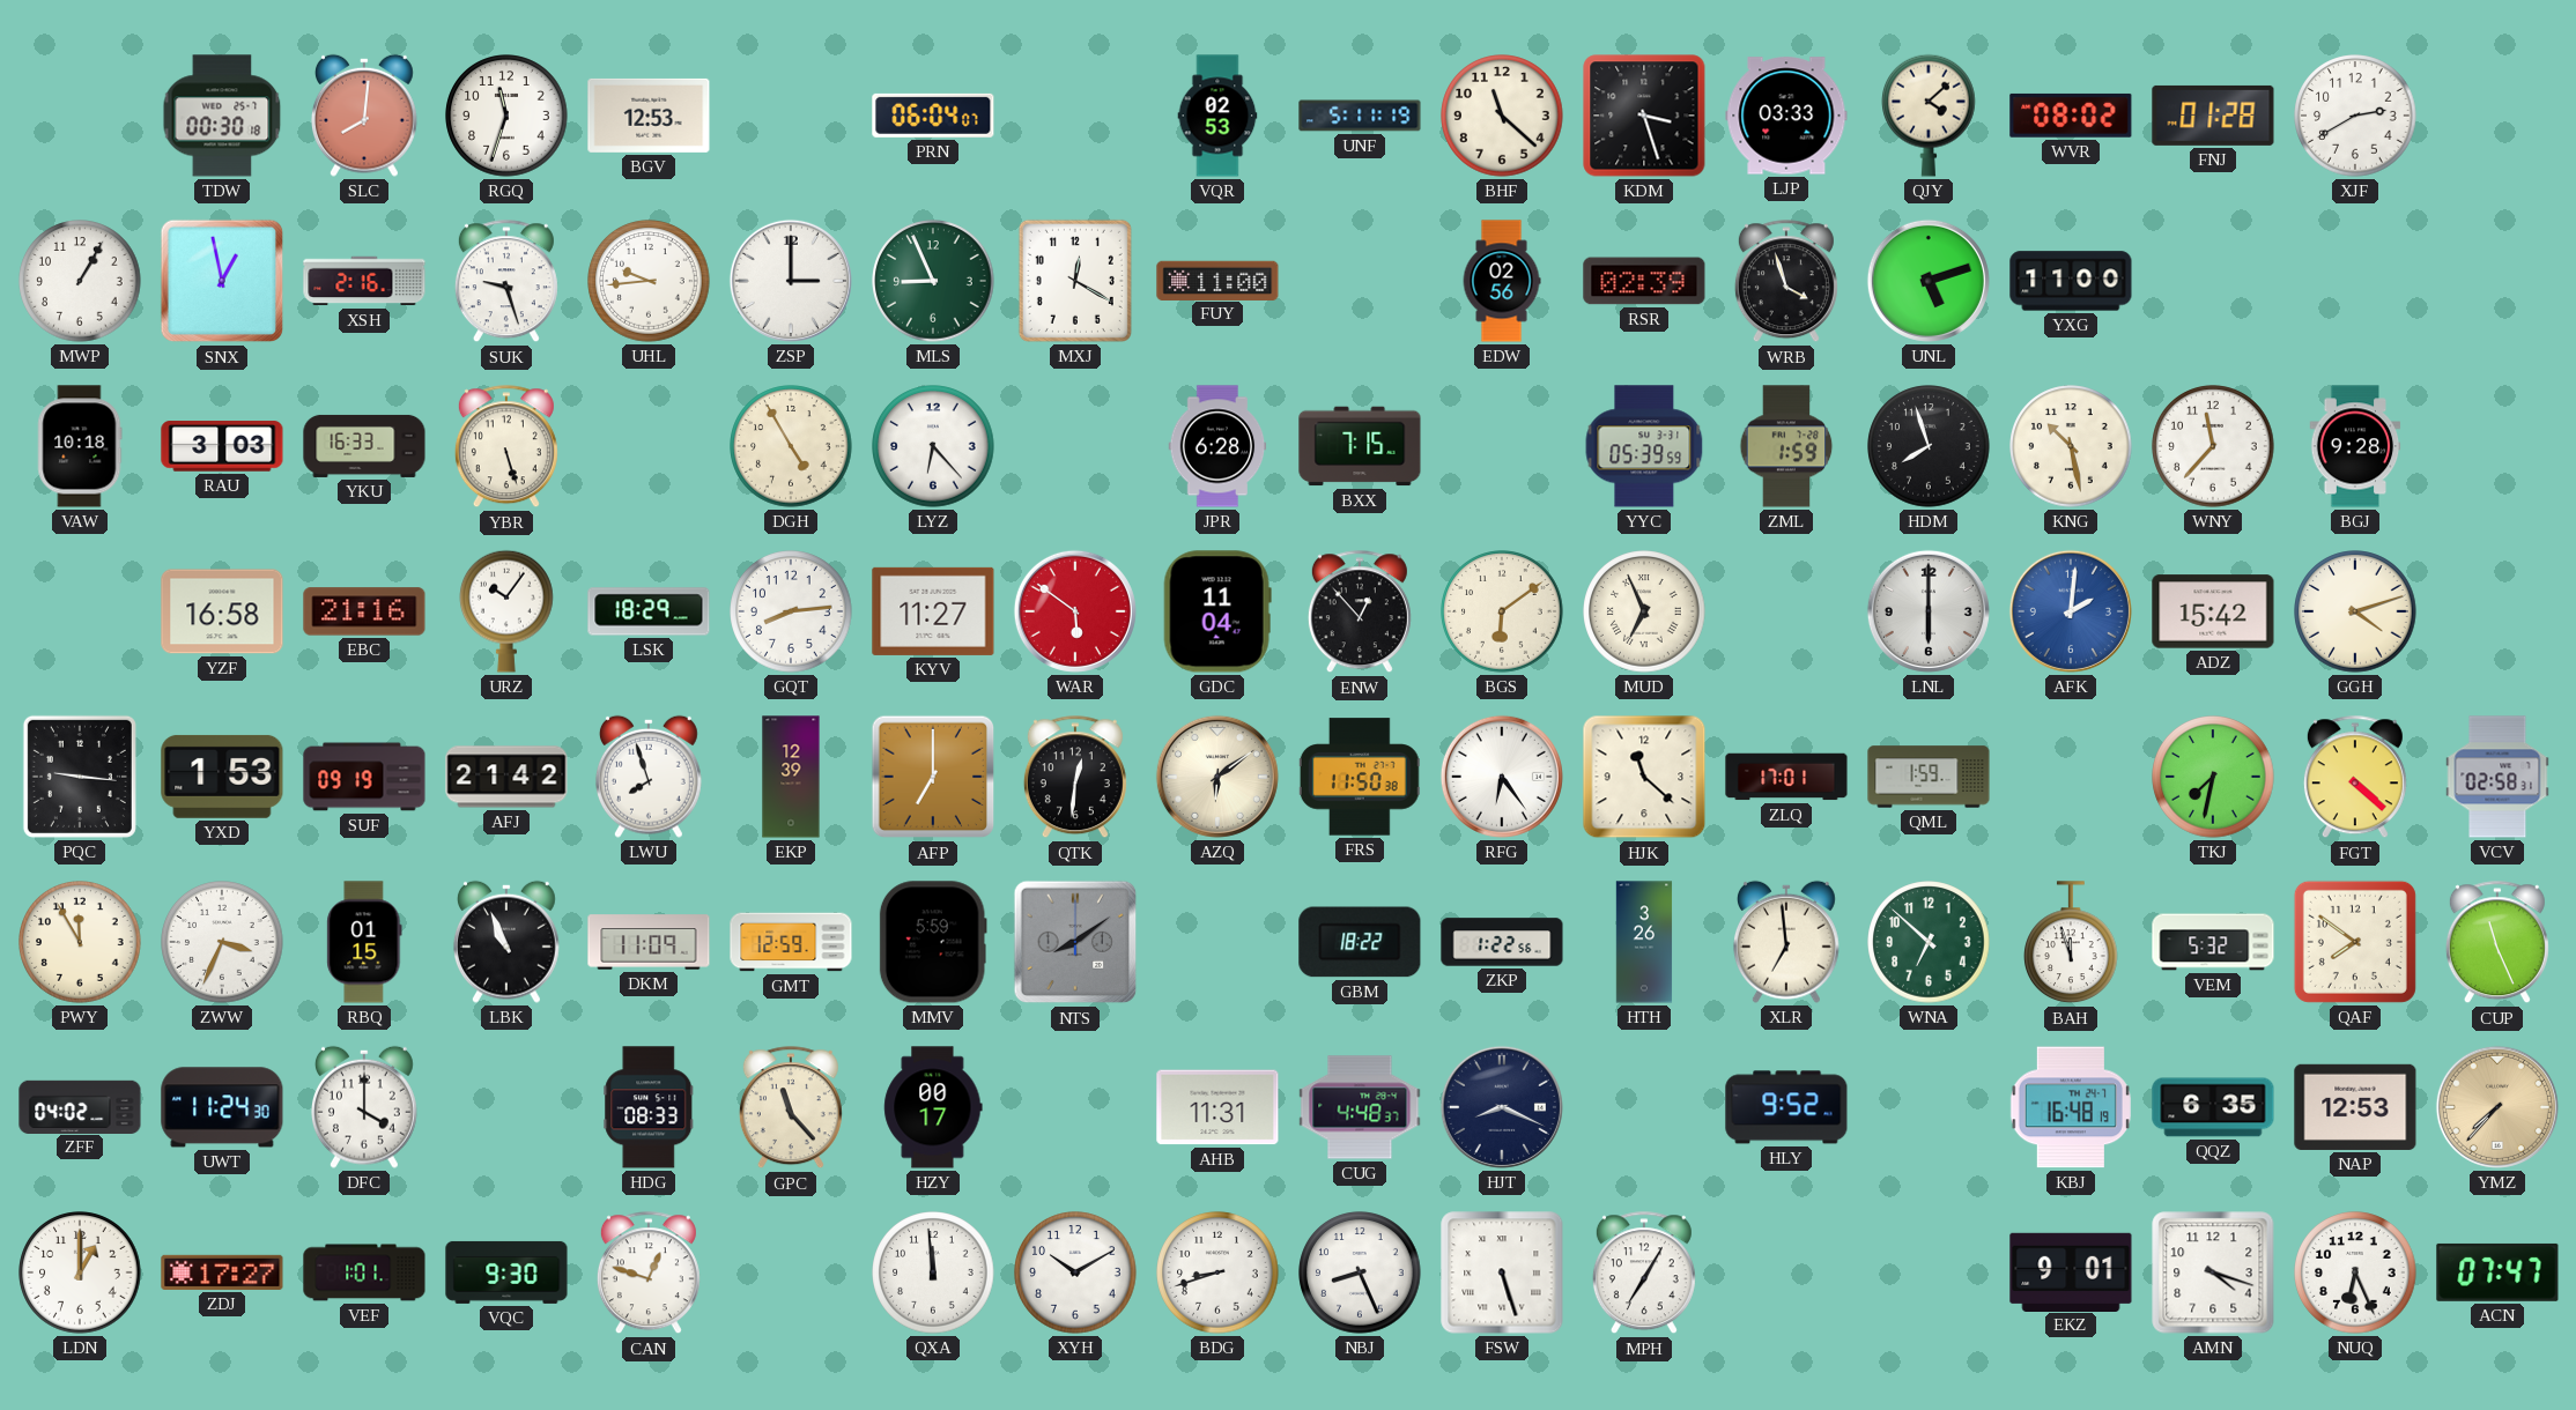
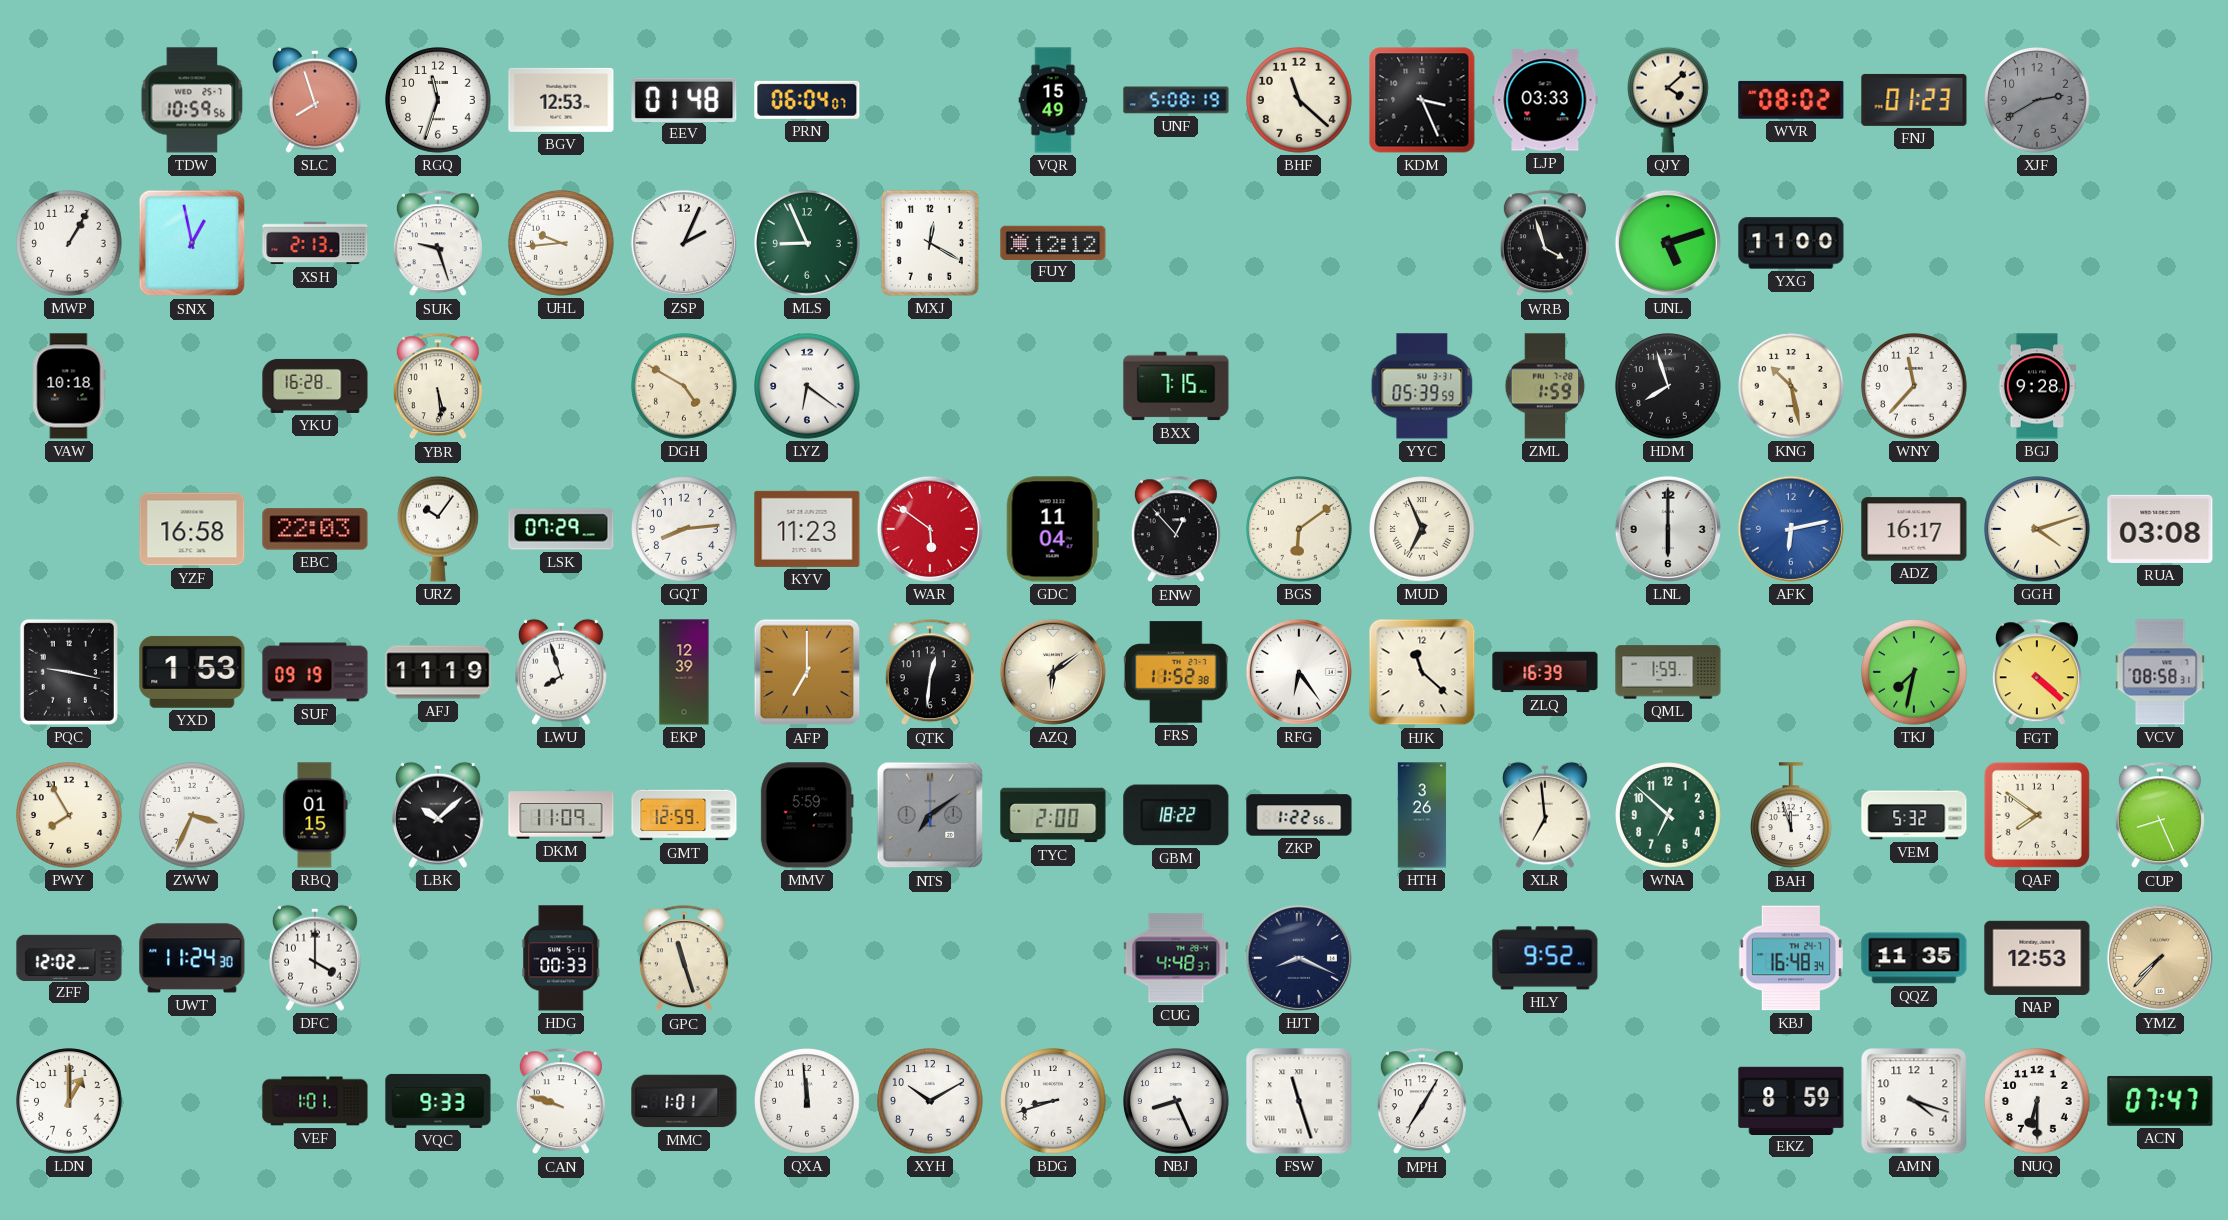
TDW: 00:30 -> 10:59 (192, 100)
SLC: 8:01 -> 7:57 (315, 100)
EEV: none -> 01:48 (684, 99)
VQR: 02:53 -> 15:49 (1053, 100)
UNF: 5:11 -> 5:08 (1176, 100)
KDM: 3:27 -> 3:26 (1422, 100)
FNJ: 01:28 -> 01:23 (1914, 100)
XJF dial: white -> grey (2037, 100)
XSH: 2:16 -> 2:13 (315, 243)
ZSP: 3:00 -> 2:04 (684, 243)
FUY: 11:00 -> 12:12 (1053, 242)
EDW: 02:56 -> none (1502, 281)
RSR: 02:39 -> none (1644, 281)
RAU: 3:03 -> none (222, 446)
YKU: 16:33 -> 16:28 (315, 386)
YBR: 5:27 -> 5:29 (438, 387)
DGH: 4:55 -> 4:50 (684, 386)
LYZ: 6:23 -> 6:21 (807, 386)
JPR: 6:28 -> none (1217, 446)
EBC: 21:16 -> 22:03 (315, 529)
LSK: 18:29 -> 07:29 (561, 529)
KYV: 11:27 -> 11:23 (807, 529)
AFK: 2:01 -> 6:13 (1791, 529)
ADZ: 15:42 -> 16:17 (1914, 529)
RUA: none -> 03:08 (2160, 529)
PQC: 9:16 -> 9:17 (69, 672)
AFJ: 21:42 -> 11:19 (438, 672)
FRS: 11:50 -> 11:52 (1176, 672)
ZLQ: 17:01 -> 16:39 (1545, 672)
VCV: 02:58 -> 08:58 (2160, 672)
PWY: 11:55 -> 7:55 (69, 815)
LBK: 10:56 -> 10:08 (438, 815)
NTS: 8:09 -> 7:09 (930, 815)
TYC: none -> 2:00 (1053, 815)
CUP: 11:26 -> 8:26 (2160, 816)
ZFF: 04:02 -> 12:02 (69, 957)
HDG: 08:33 -> 00:33 (561, 958)
GPC: 11:23 -> 11:27 (684, 959)
HZY: 00:17 -> none (933, 1107)
AHB: 11:31 -> none (1217, 1107)
KBJ: 16:48:19 -> 16:48:34 (1791, 958)
QQZ: 6:35 -> 11:35 (1914, 958)
ZDJ: 17:27 -> none (222, 1272)
VQC: 9:30 -> 9:33 (438, 1101)
CAN: 12:48 -> 9:48 (561, 1102)
MMC: none -> 1:01 (684, 1101)
FSW: 5:27 -> 11:27 (1299, 1101)
EKZ: 9:01 -> 8:59 (1791, 1100)
NUQ: 6:26 -> 6:30 (2037, 1101)
